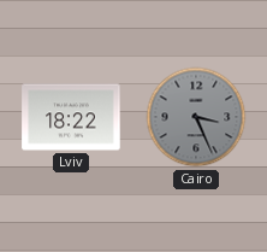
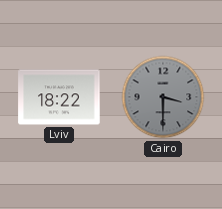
Cairo: 3:26 -> 3:30 (163, 97)
